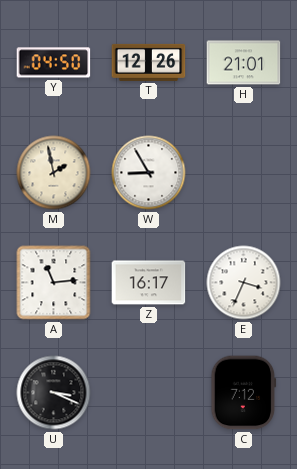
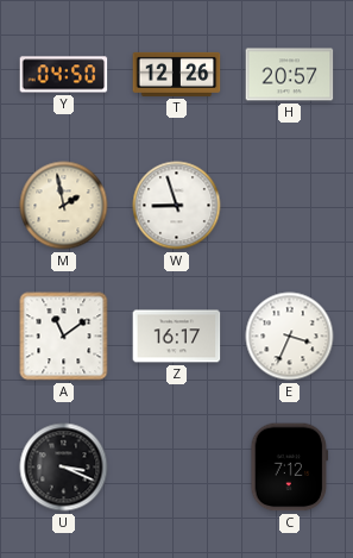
H: 21:01 -> 20:57 (290, 75)
W: 8:55 -> 8:57 (177, 206)
A: 11:14 -> 11:09 (64, 337)
